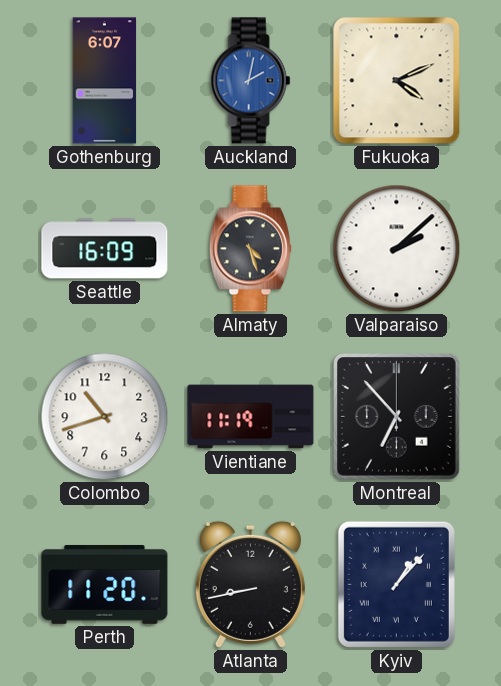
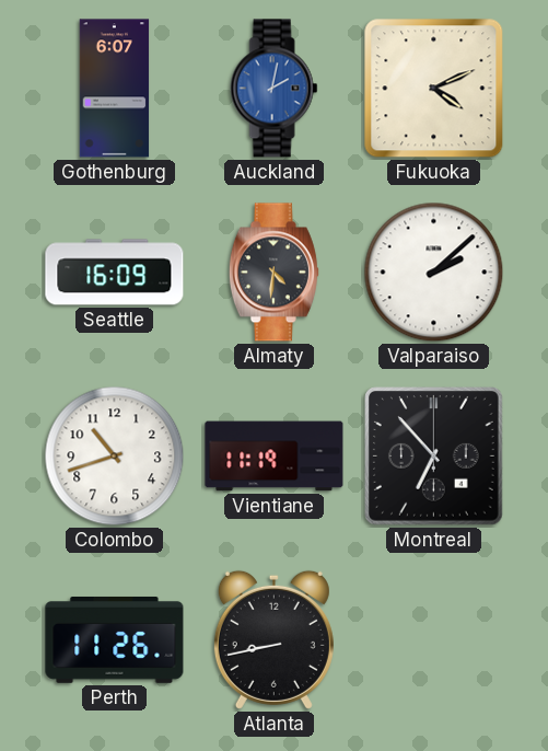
Almaty: 4:27 -> 4:31 (273, 273)
Perth: 11:20 -> 11:26 (115, 639)
Kyiv: 1:07 -> none (396, 584)
